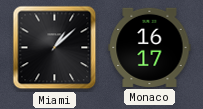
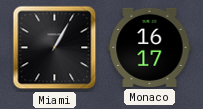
Miami: 1:08 -> 1:05 (55, 48)
